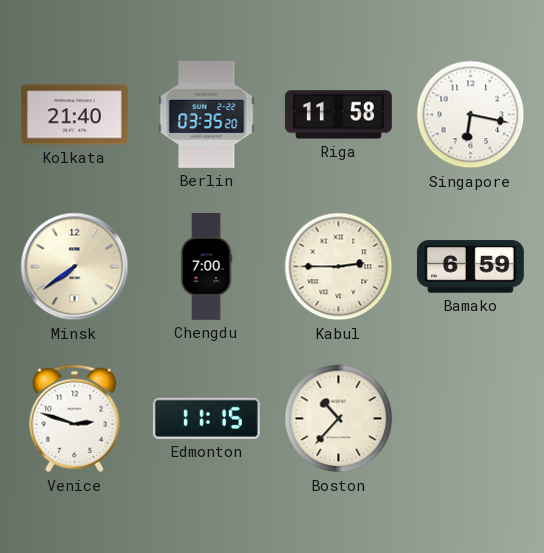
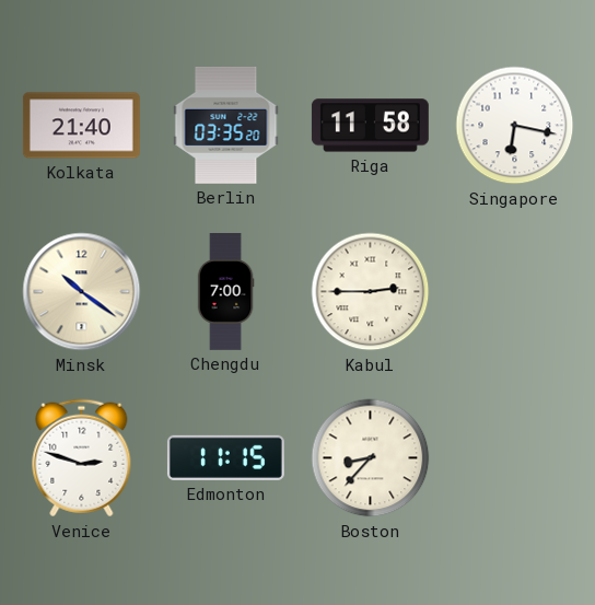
Minsk: 7:39 -> 10:21 (82, 292)
Bamako: 6:59 -> none (470, 267)
Boston: 10:37 -> 8:37 (371, 458)
